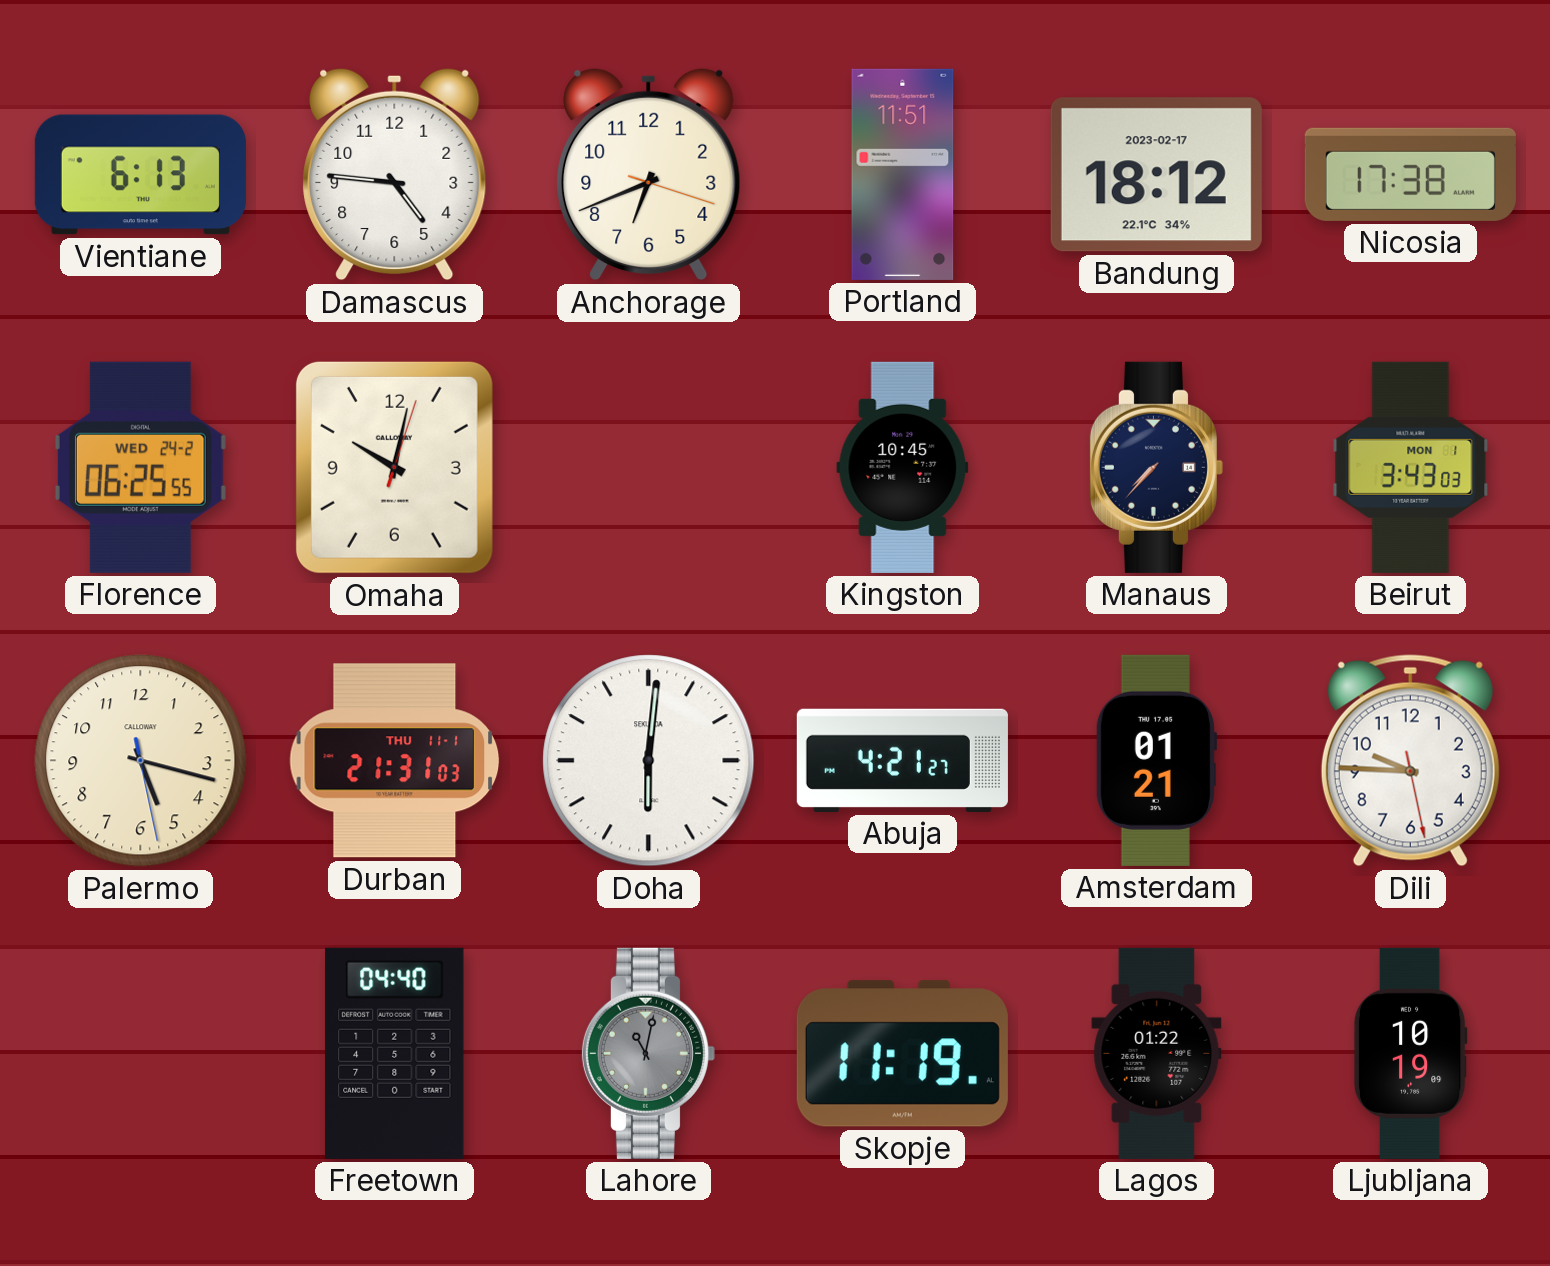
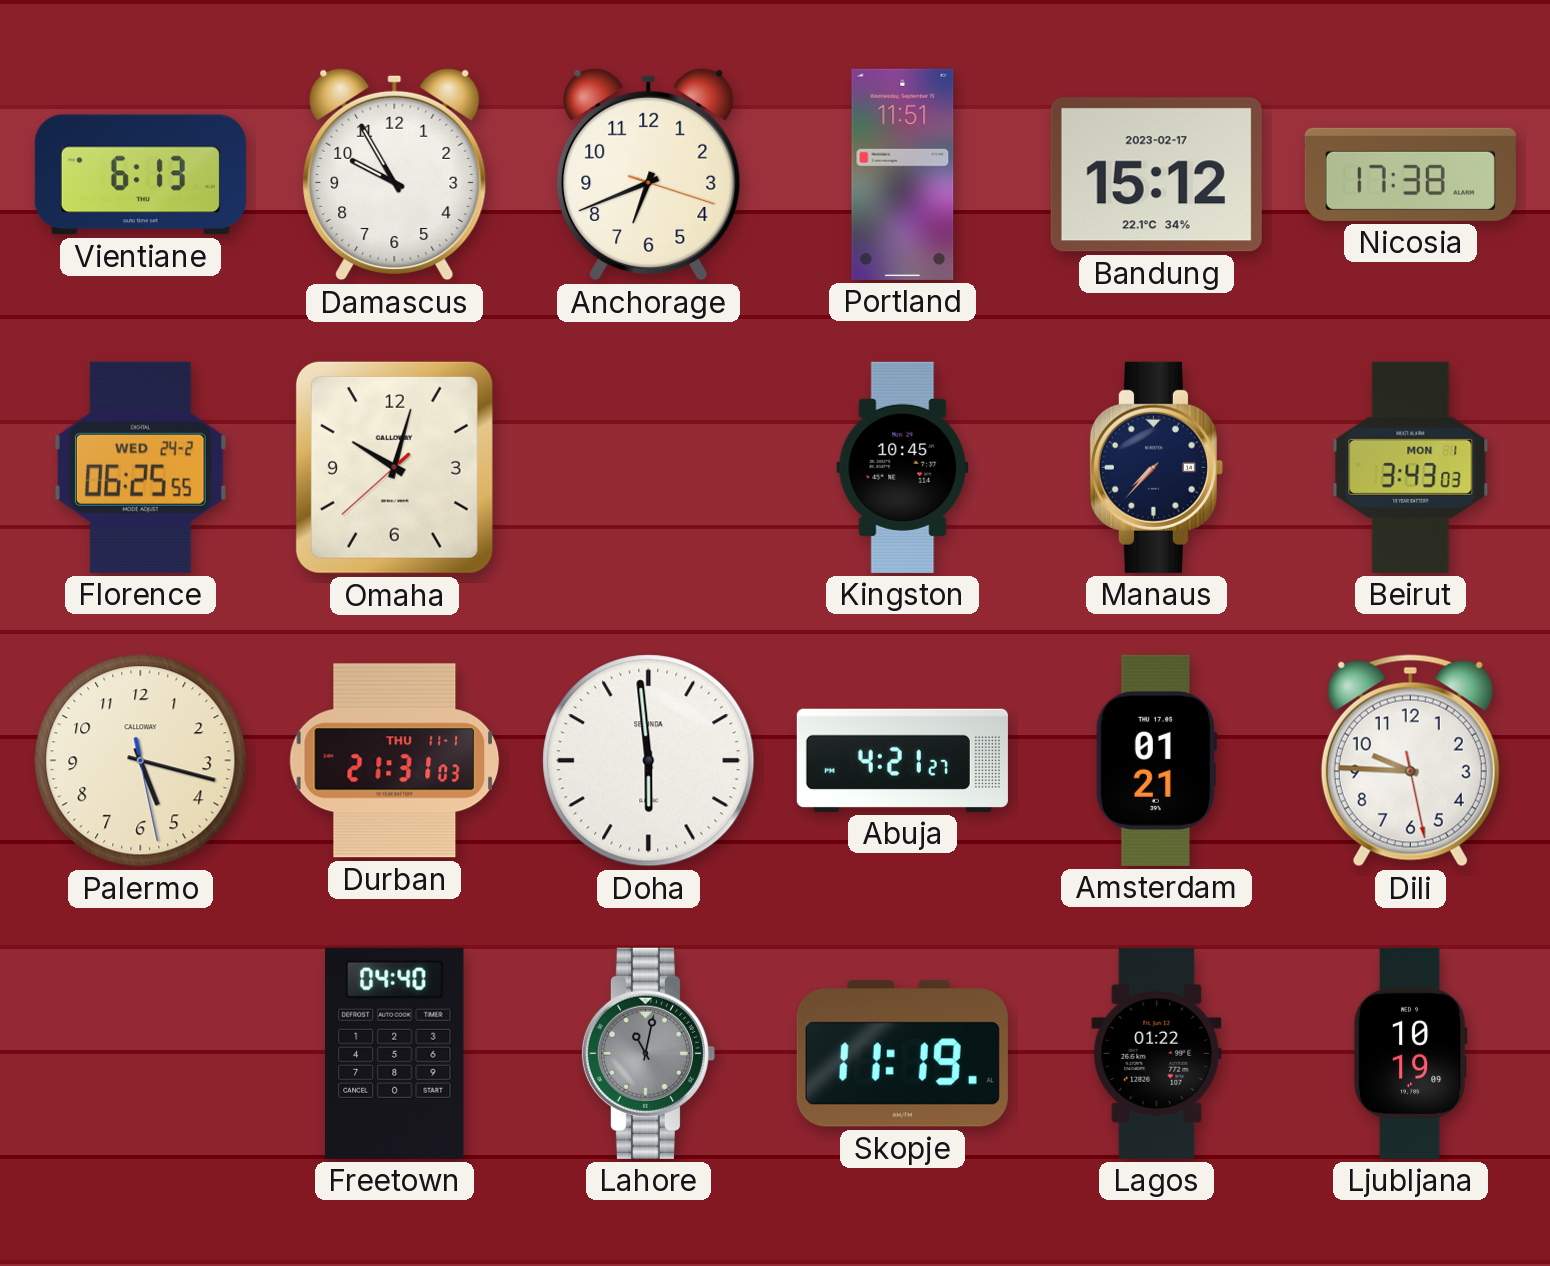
Damascus: 4:46 -> 9:55 (395, 174)
Bandung: 18:12 -> 15:12 (1156, 175)
Omaha: 10:02:03 -> 10:02:38 (394, 467)
Doha: 6:01 -> 5:59 (649, 761)
